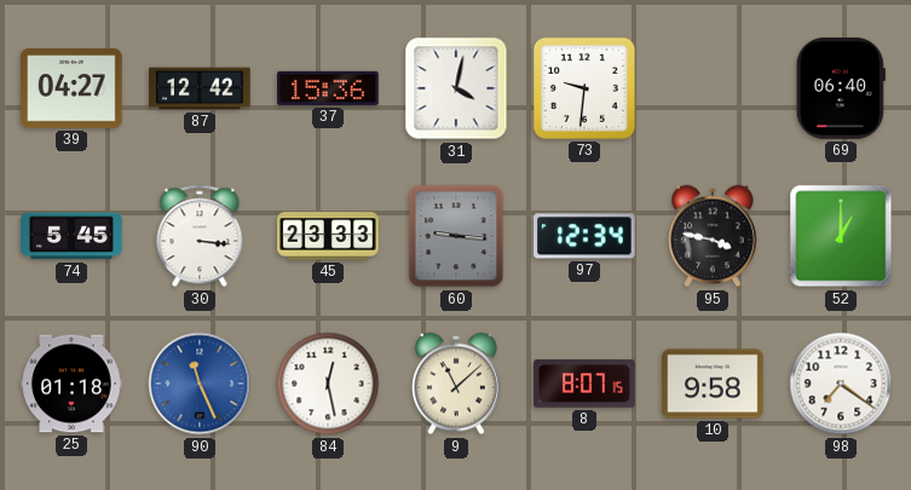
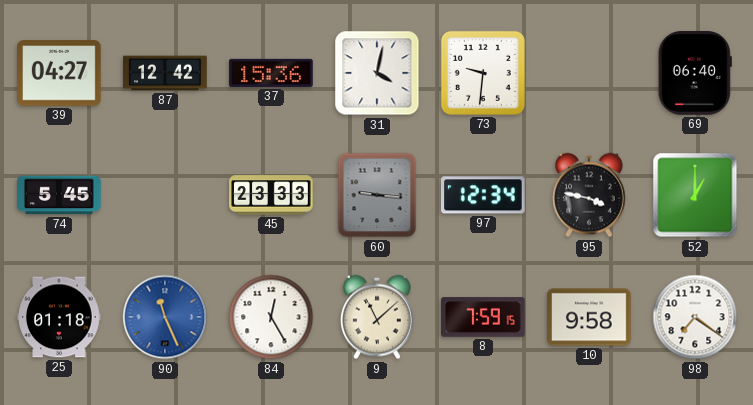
30: 3:16 -> none (200, 236)
84: 12:28 -> 12:25 (271, 317)
8: 8:07 -> 7:59 (483, 317)
